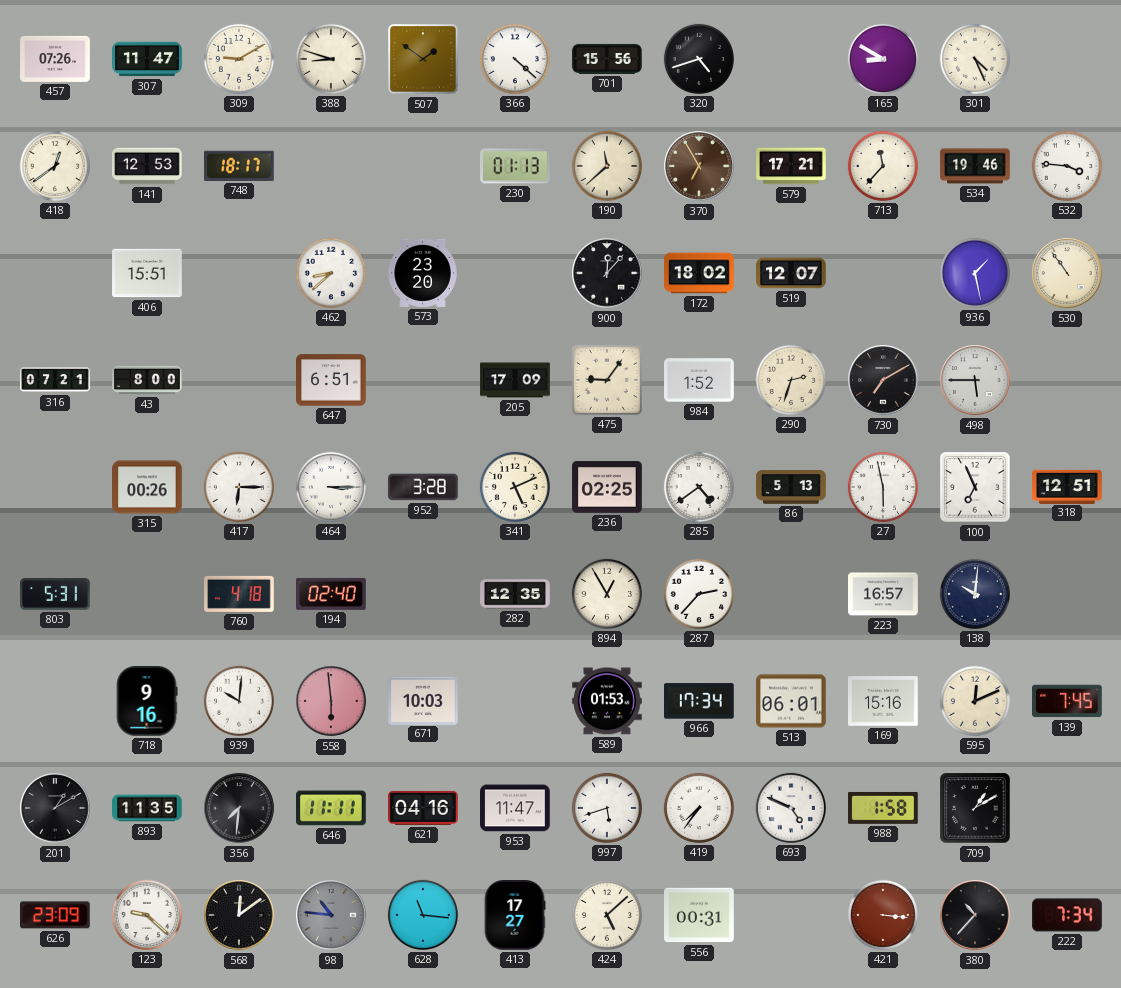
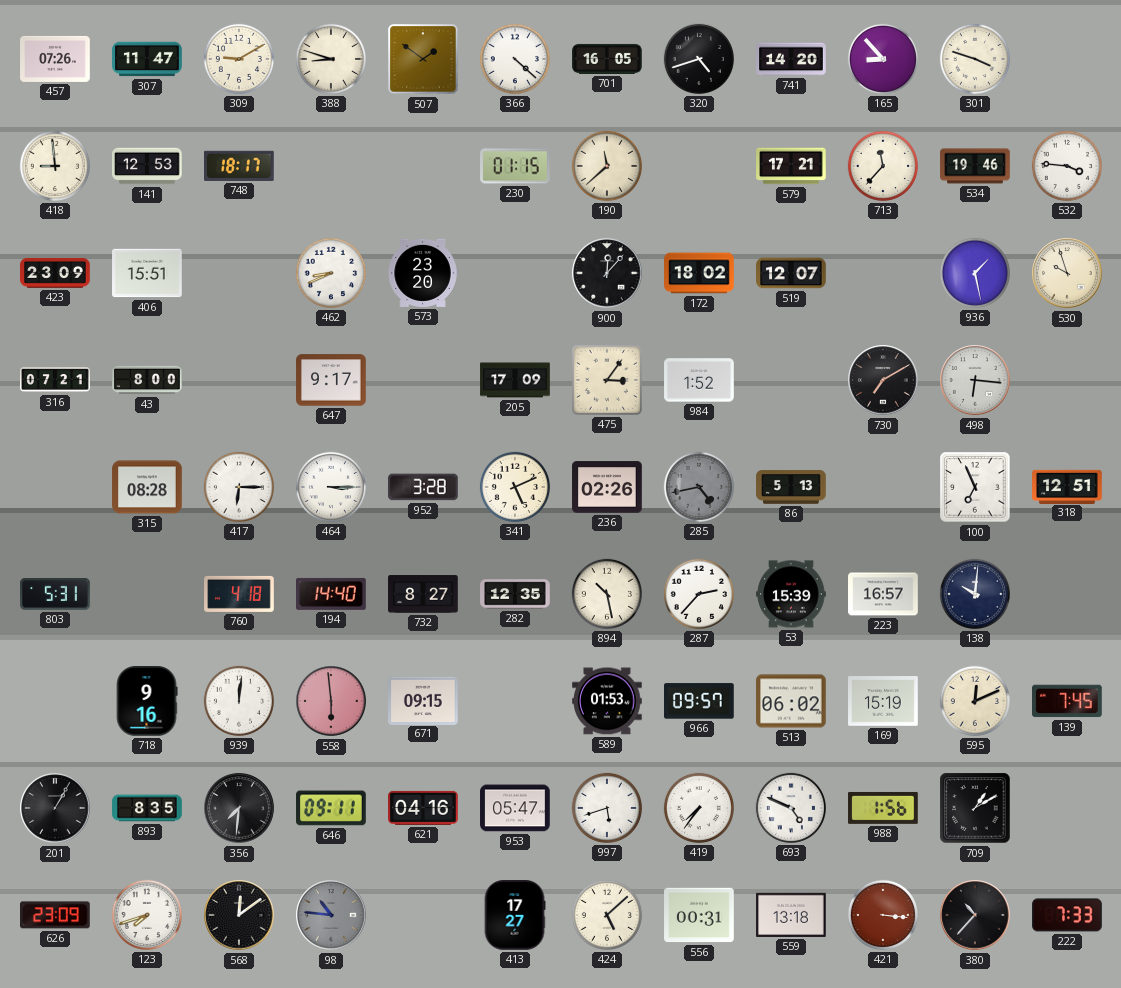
701: 15:56 -> 16:05 (607, 59)
741: none -> 14:20 (791, 59)
165: 8:50 -> 8:53 (883, 59)
301: 4:26 -> 3:48 (975, 59)
418: 12:39 -> 8:59 (55, 166)
230: 01:13 -> 01:15 (515, 166)
370: 6:55 -> none (699, 166)
423: none -> 23:09 (55, 274)
462: 8:38 -> 8:41 (331, 273)
530: 10:54 -> 9:57 (1067, 273)
647: 6:51 -> 9:17 (331, 380)
475: 9:06 -> 3:06 (607, 380)
290: 2:33 -> none (791, 380)
498: 5:45 -> 6:16 (975, 380)
315: 00:26 -> 08:28 (147, 487)
236: 02:25 -> 02:26 (607, 487)
285: 4:39 -> 4:43 (699, 487)
285 dial: white -> grey (699, 487)
27: 5:58 -> none (883, 487)
194: 02:40 -> 14:40 (332, 594)
732: none -> 8:27 (423, 594)
894: 12:55 -> 10:28 (607, 594)
53: none -> 15:39 (791, 594)
939: 10:01 -> 12:01 (239, 701)
671: 10:03 -> 09:15 (423, 700)
966: 17:34 -> 09:57 (700, 701)
513: 06:01 -> 06:02 (791, 701)
169: 15:16 -> 15:19 (883, 701)
201: 1:10 -> 1:05 (55, 808)
893: 11:35 -> 8:35 (147, 808)
646: 11:11 -> 09:11 (331, 808)
953: 11:47 -> 05:47 (515, 808)
988: 1:58 -> 1:56 (883, 808)
123: 9:22 -> 7:42 (147, 915)
628: 11:16 -> none (423, 915)
559: none -> 13:18 (791, 915)
222: 7:34 -> 7:33 (1067, 915)
